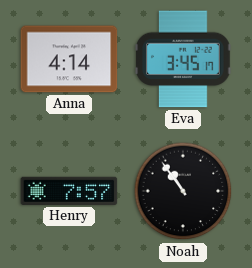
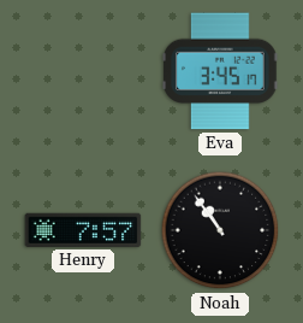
Anna: 4:14 -> none (69, 59)
